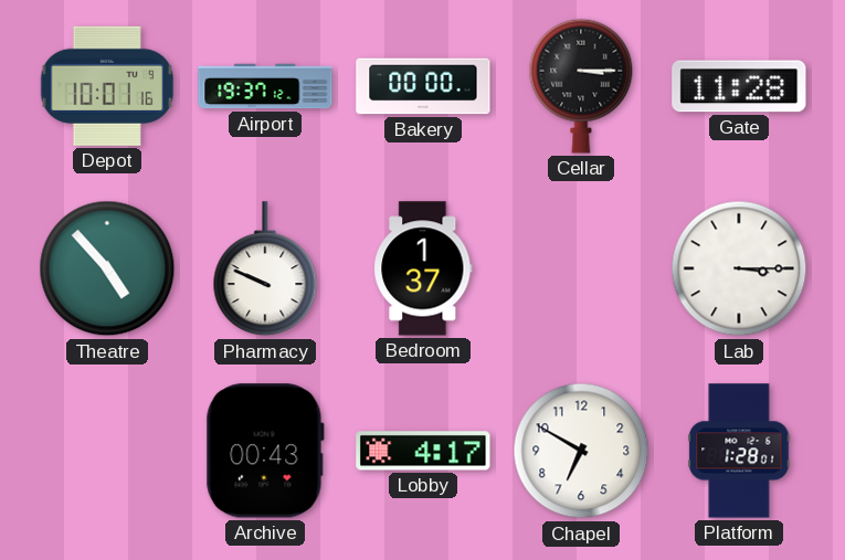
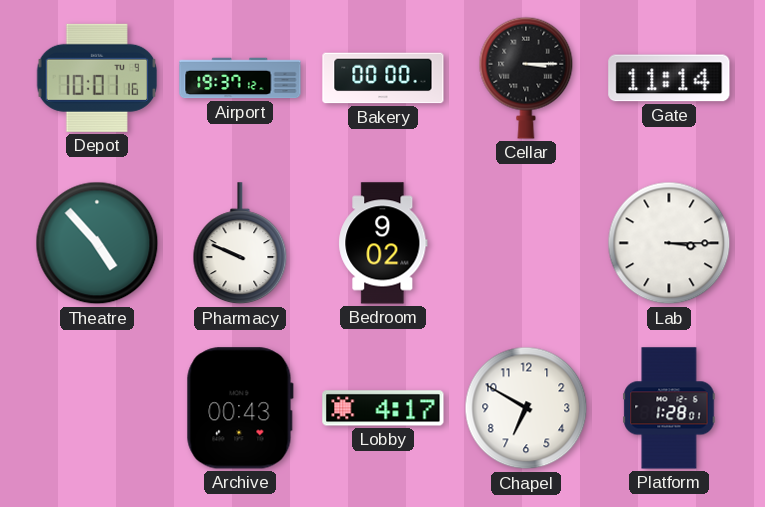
Gate: 11:28 -> 11:14 (669, 78)
Bedroom: 1:37 -> 9:02 (383, 243)
